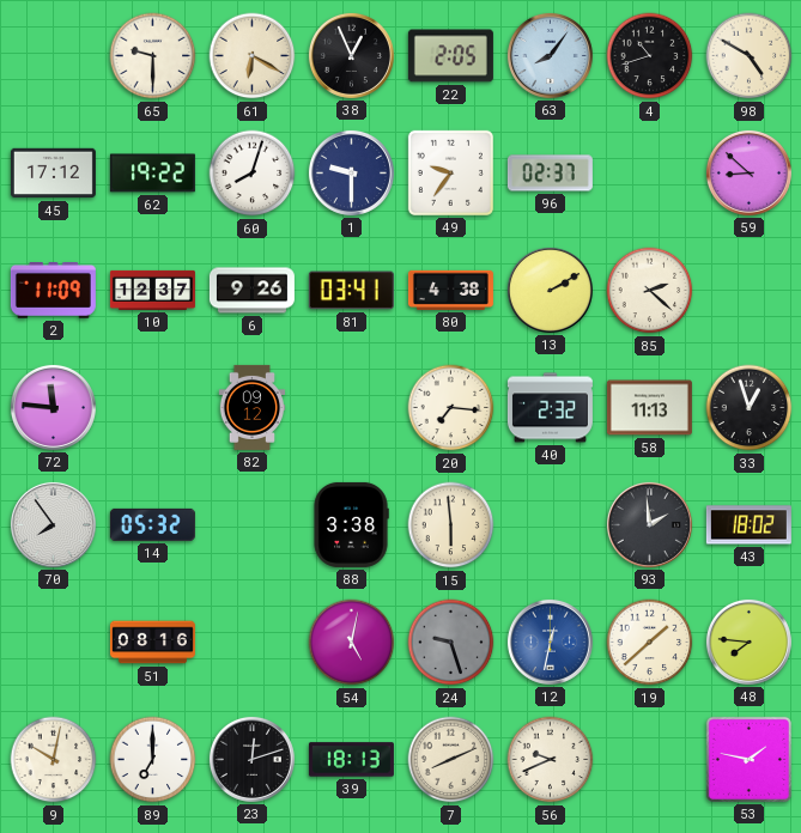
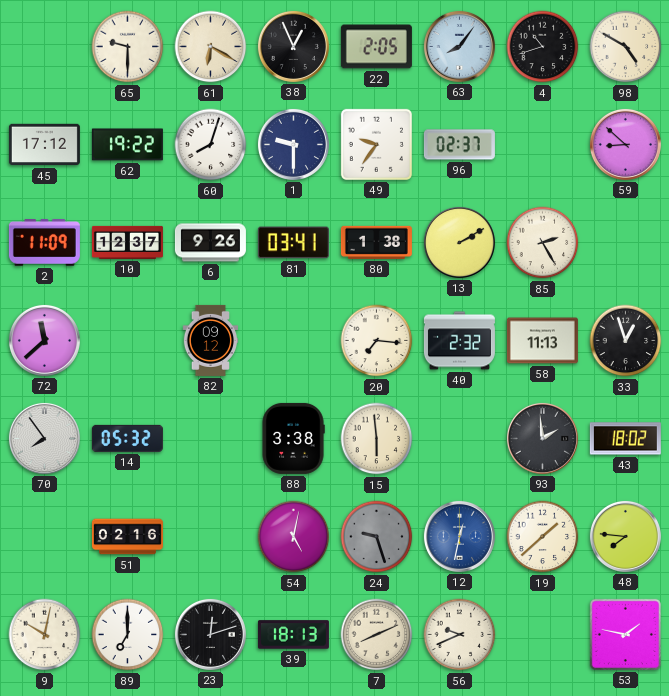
80: 4:38 -> 1:38 (376, 242)
85: 2:22 -> 2:25 (543, 243)
72: 11:46 -> 11:38 (44, 340)
51: 08:16 -> 02:16 (127, 537)
